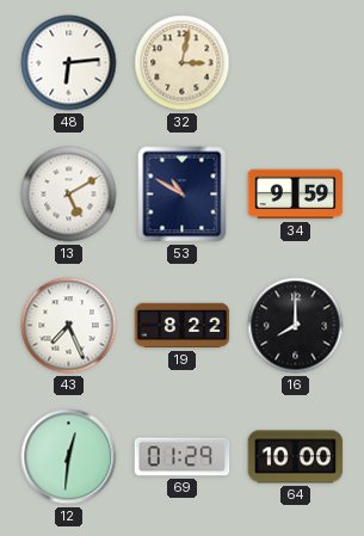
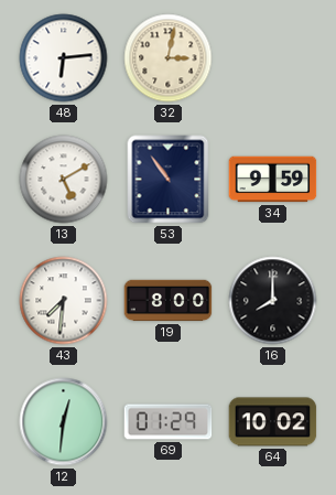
53: 10:50 -> 10:54 (169, 180)
43: 7:26 -> 7:31 (64, 301)
19: 8:22 -> 8:00 (169, 301)
64: 10:00 -> 10:02 (273, 422)
